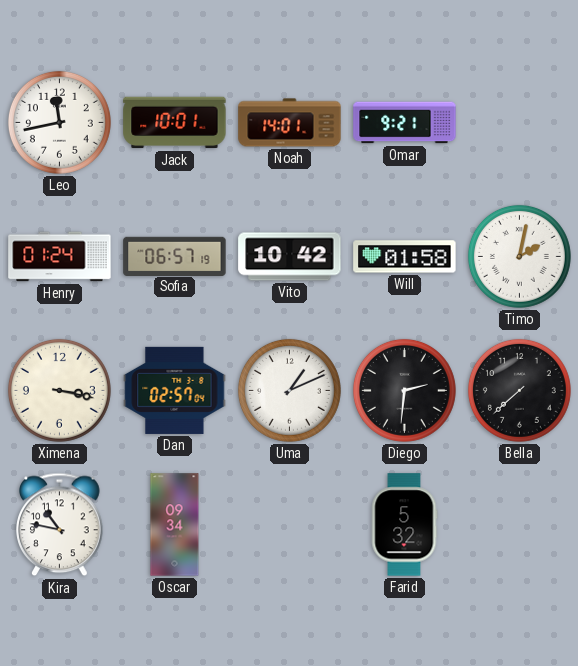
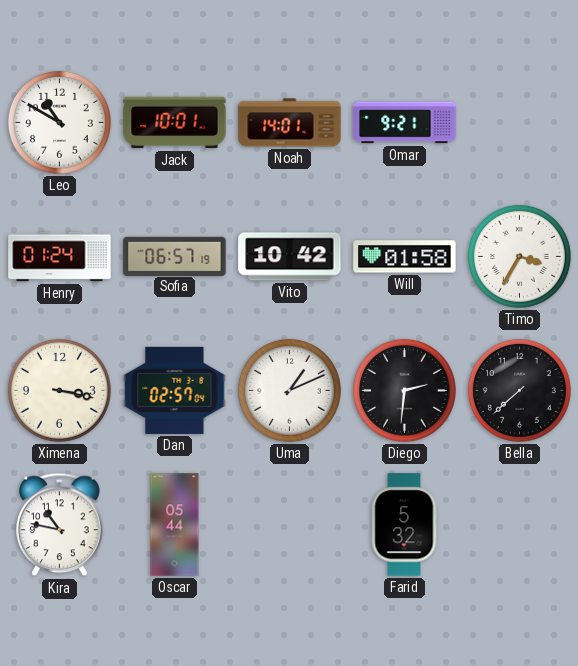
Leo: 11:43 -> 10:50 (59, 122)
Timo: 2:02 -> 3:35 (519, 256)
Oscar: 09:34 -> 05:44 (175, 525)
